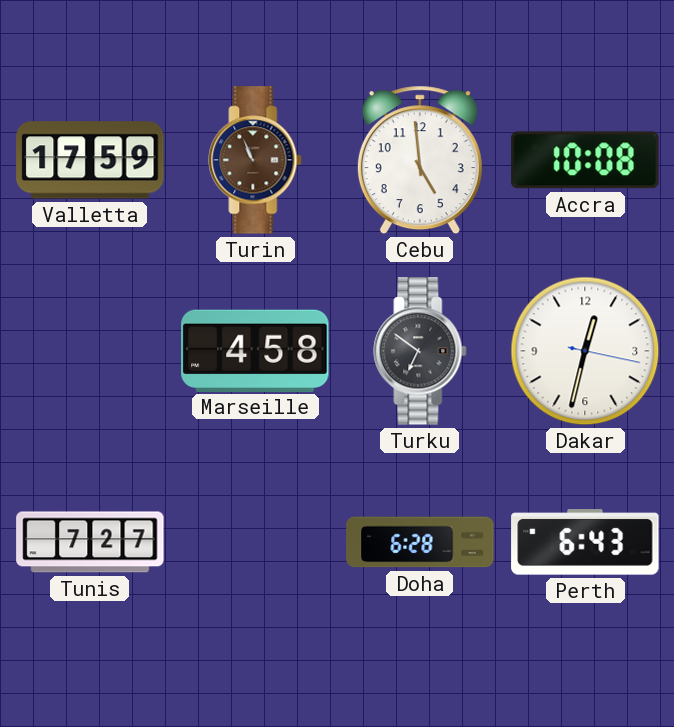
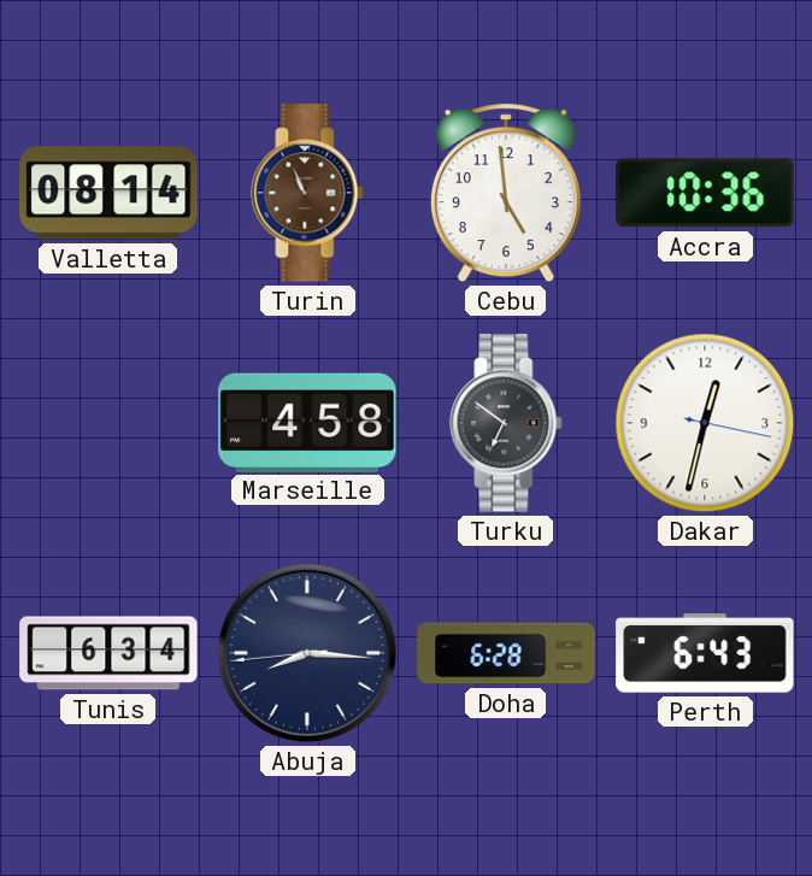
Valletta: 17:59 -> 08:14 (108, 193)
Accra: 10:08 -> 10:36 (705, 193)
Tunis: 7:27 -> 6:34 (108, 653)
Abuja: none -> 8:15 (307, 653)
